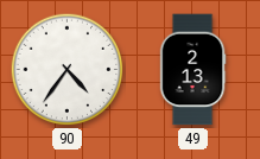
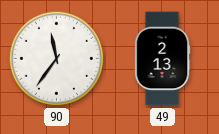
90: 4:36 -> 11:36 (57, 59)
